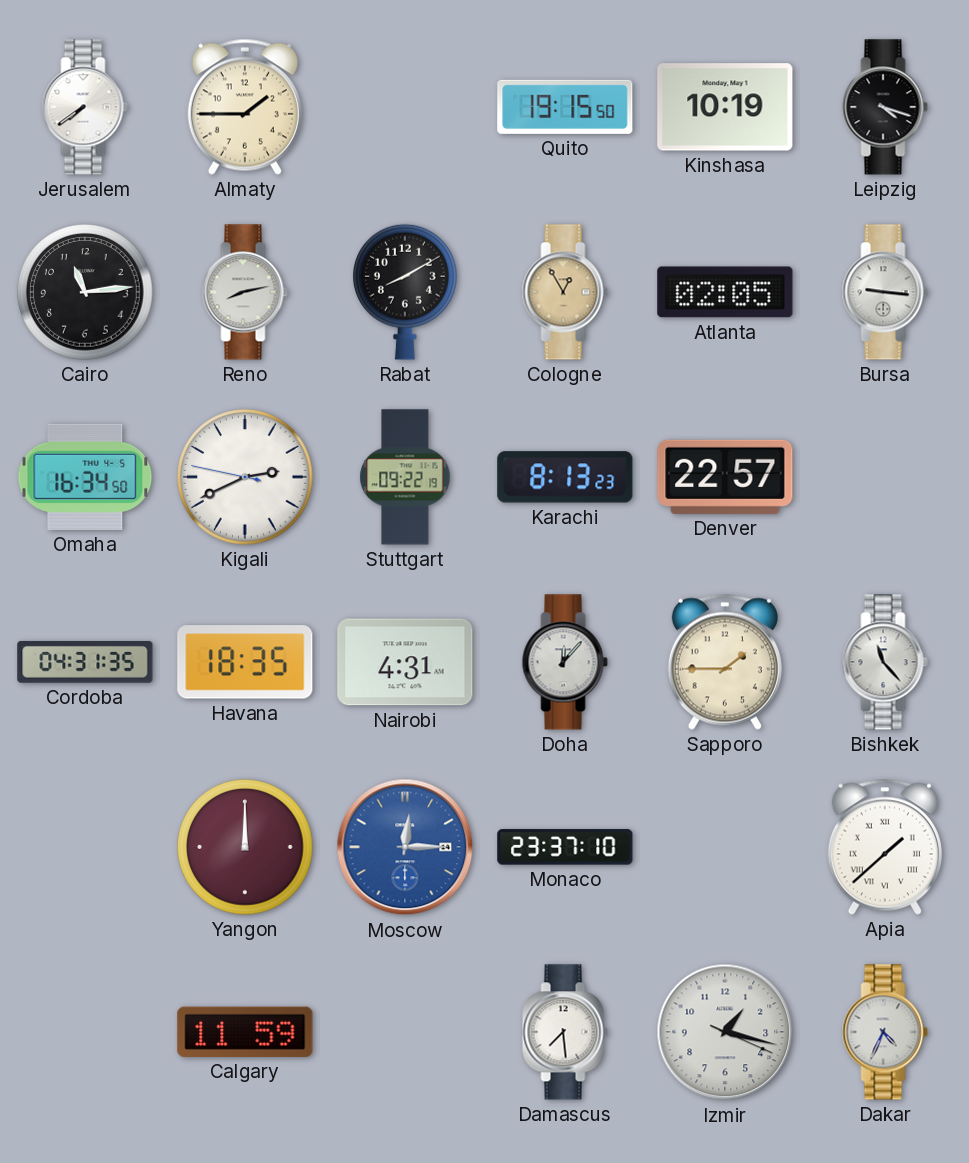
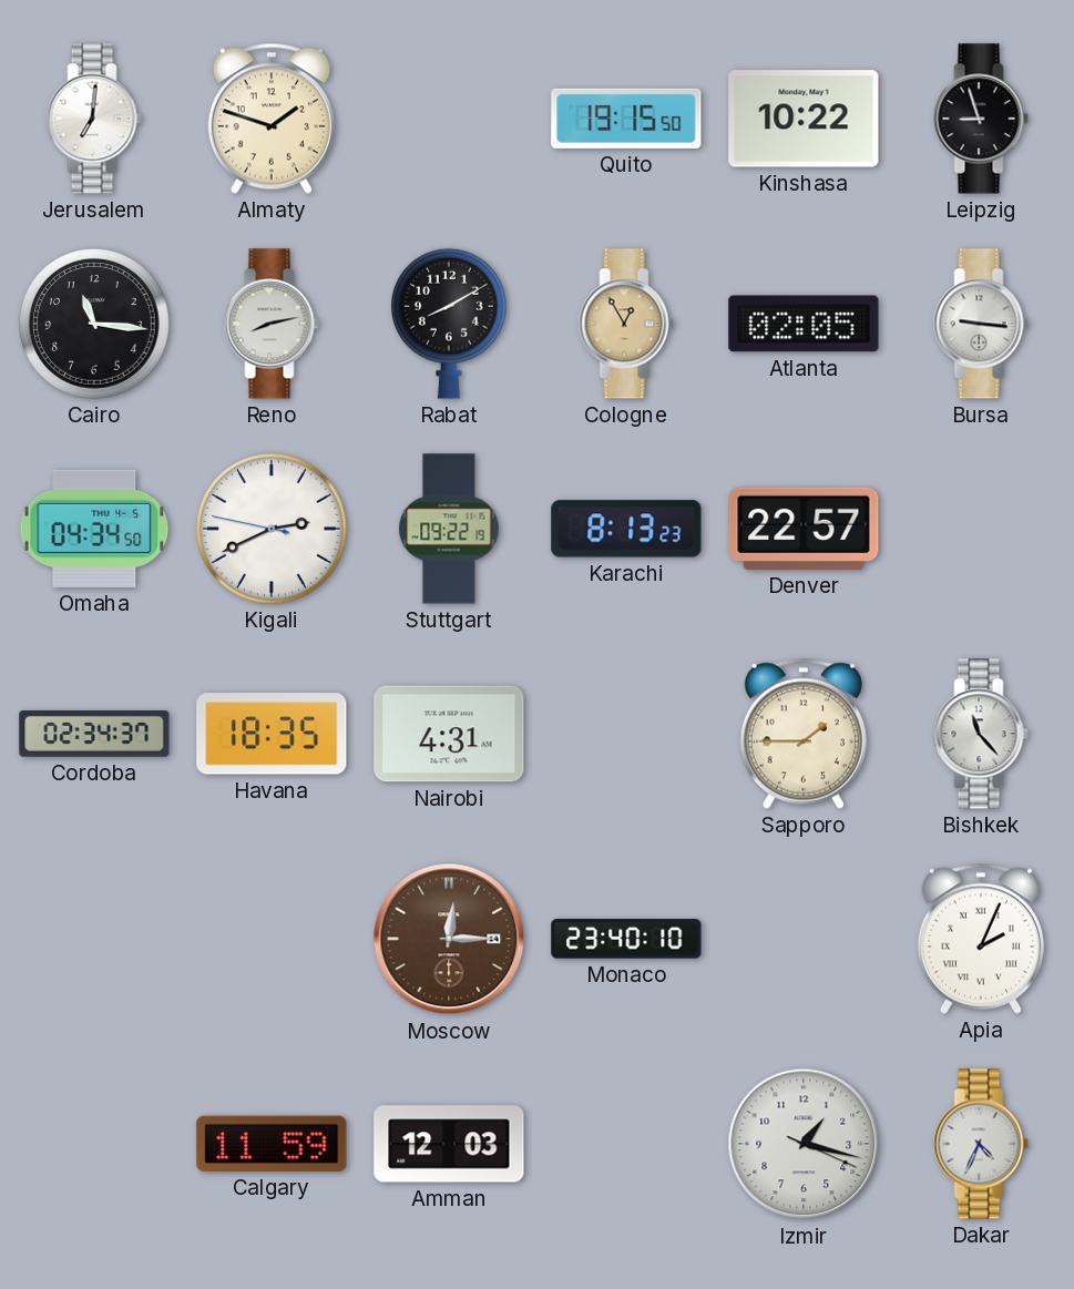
Jerusalem: 7:39 -> 7:01 (94, 119)
Almaty: 1:45 -> 1:48 (272, 119)
Kinshasa: 10:19 -> 10:22 (804, 119)
Leipzig: 4:18 -> 8:57 (981, 119)
Cairo: 11:14 -> 11:16 (94, 324)
Omaha: 16:34 -> 04:34 (94, 529)
Cordoba: 04:31 -> 02:34 (94, 734)
Doha: 12:07 -> none (565, 662)
Yangon: 12:00 -> none (245, 847)
Moscow dial: blue -> brown (449, 939)
Monaco: 23:37 -> 23:40 (626, 939)
Apia: 1:38 -> 2:04 (981, 939)
Amman: none -> 12:03 (449, 1144)
Damascus: 7:29 -> none (565, 1032)
